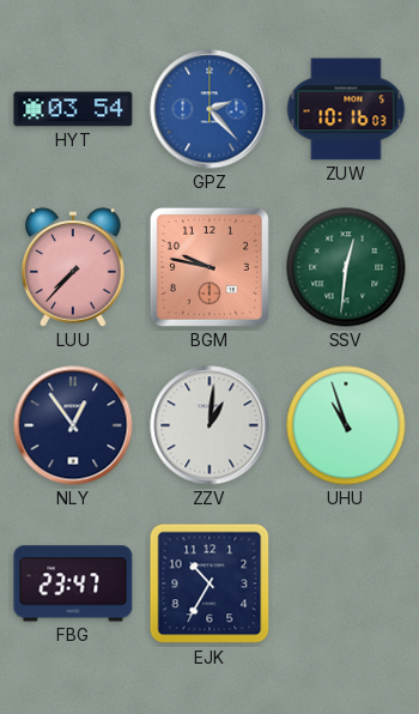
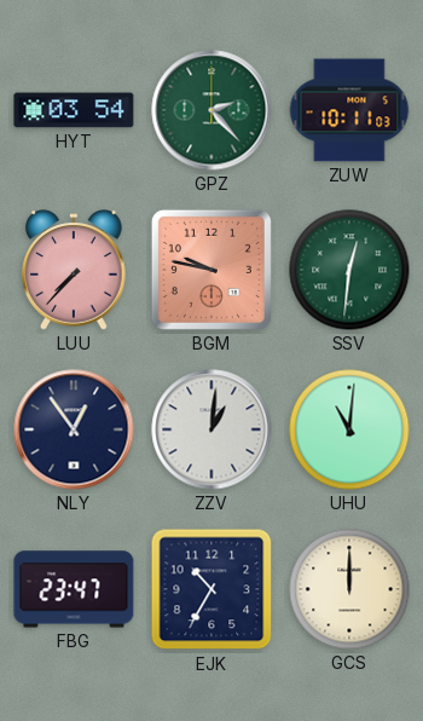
GPZ dial: blue -> green (211, 110)
ZUW: 10:16 -> 10:11 (349, 110)
UHU: 10:57 -> 11:01 (349, 429)
GCS: none -> 12:00 (349, 589)
